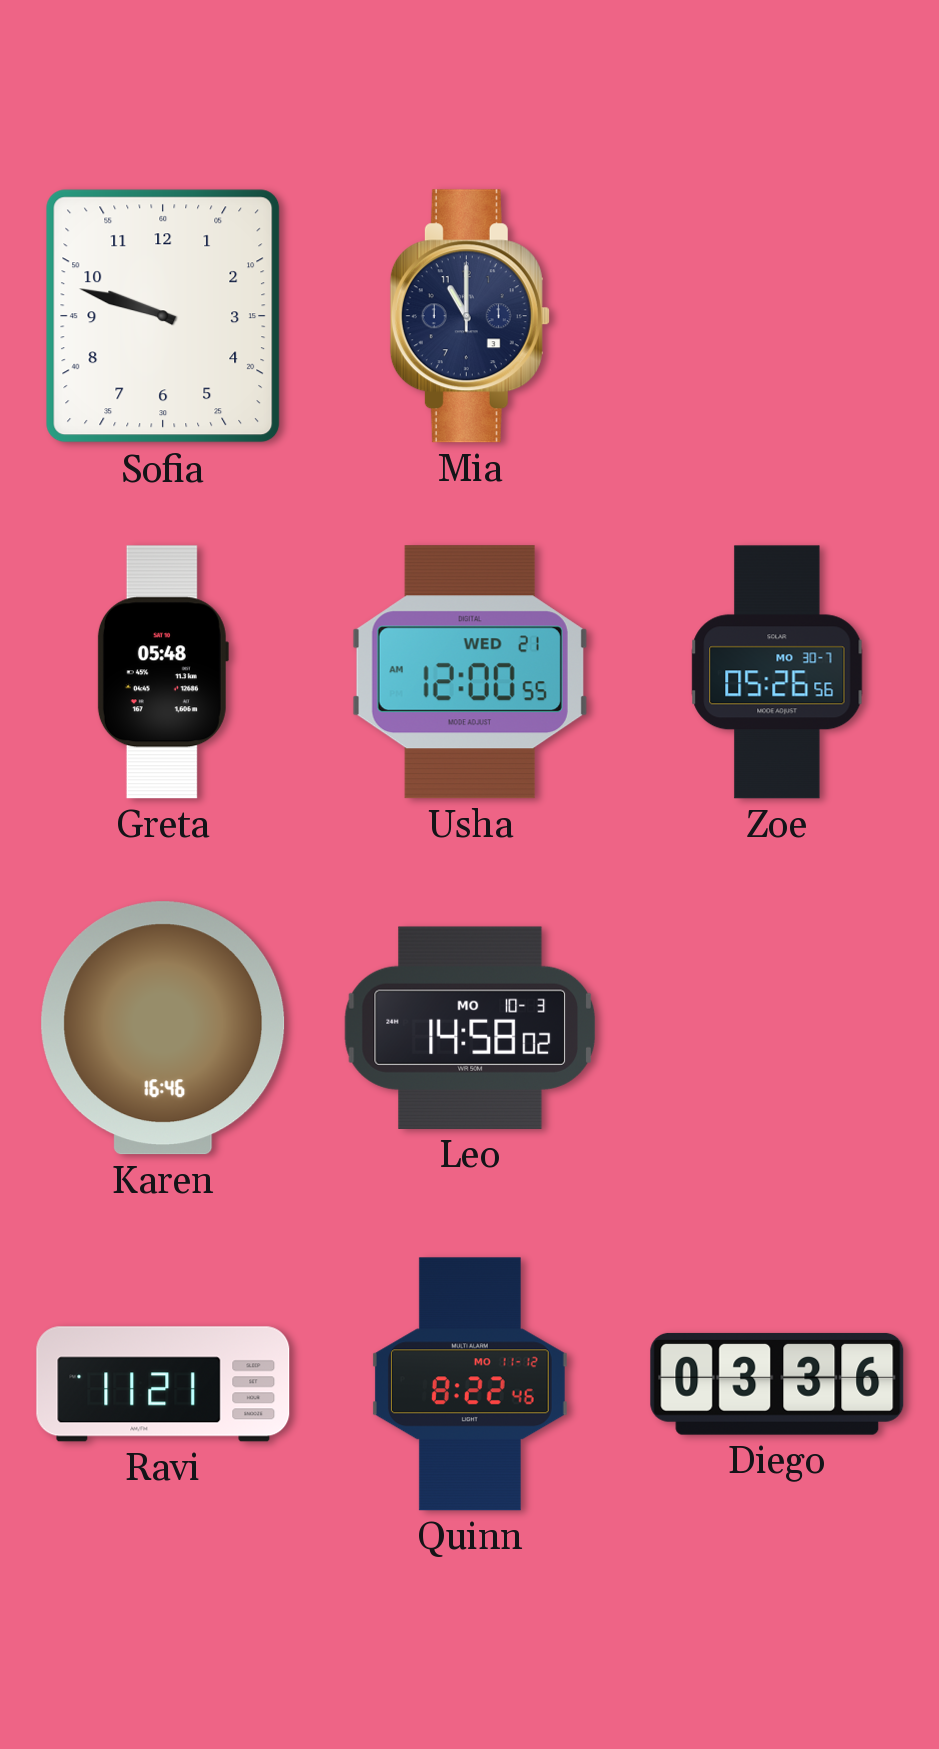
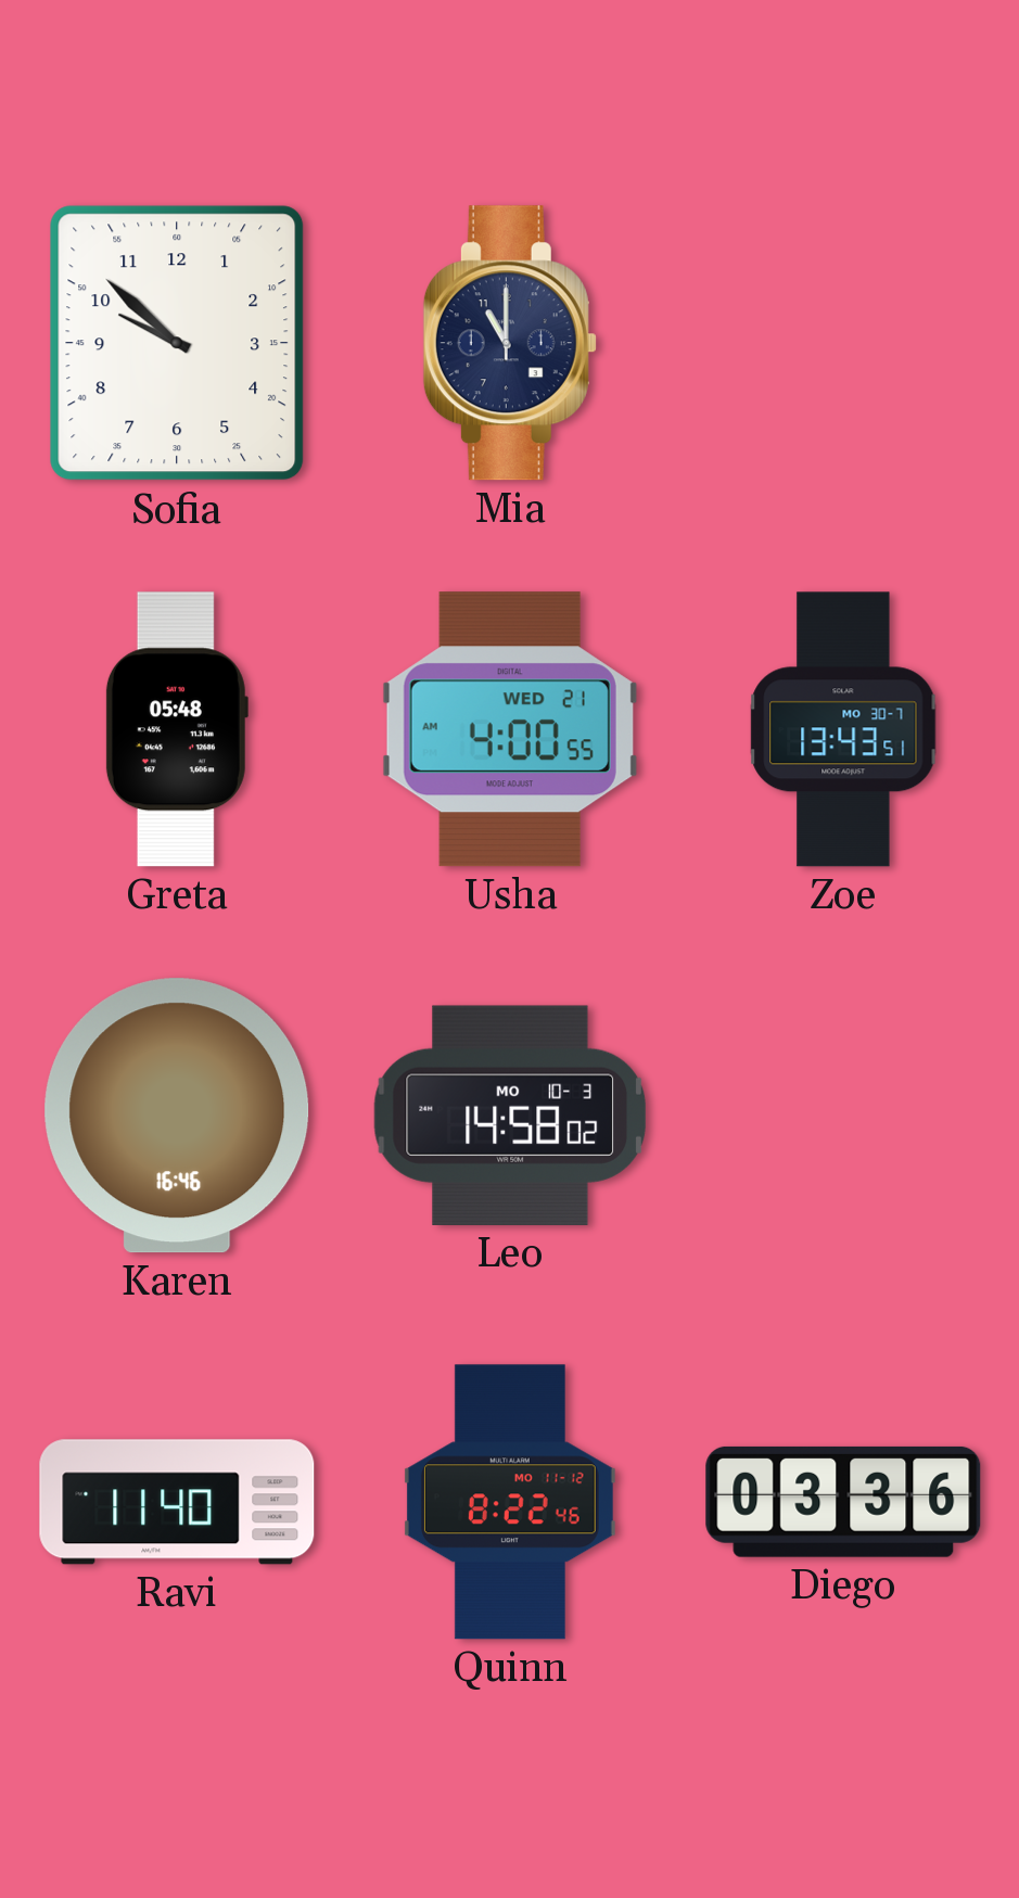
Sofia: 9:48 -> 9:52 (177, 343)
Usha: 12:00 -> 4:00 (510, 729)
Zoe: 05:26 -> 13:43 (843, 729)
Ravi: 11:21 -> 11:40 (177, 1502)
